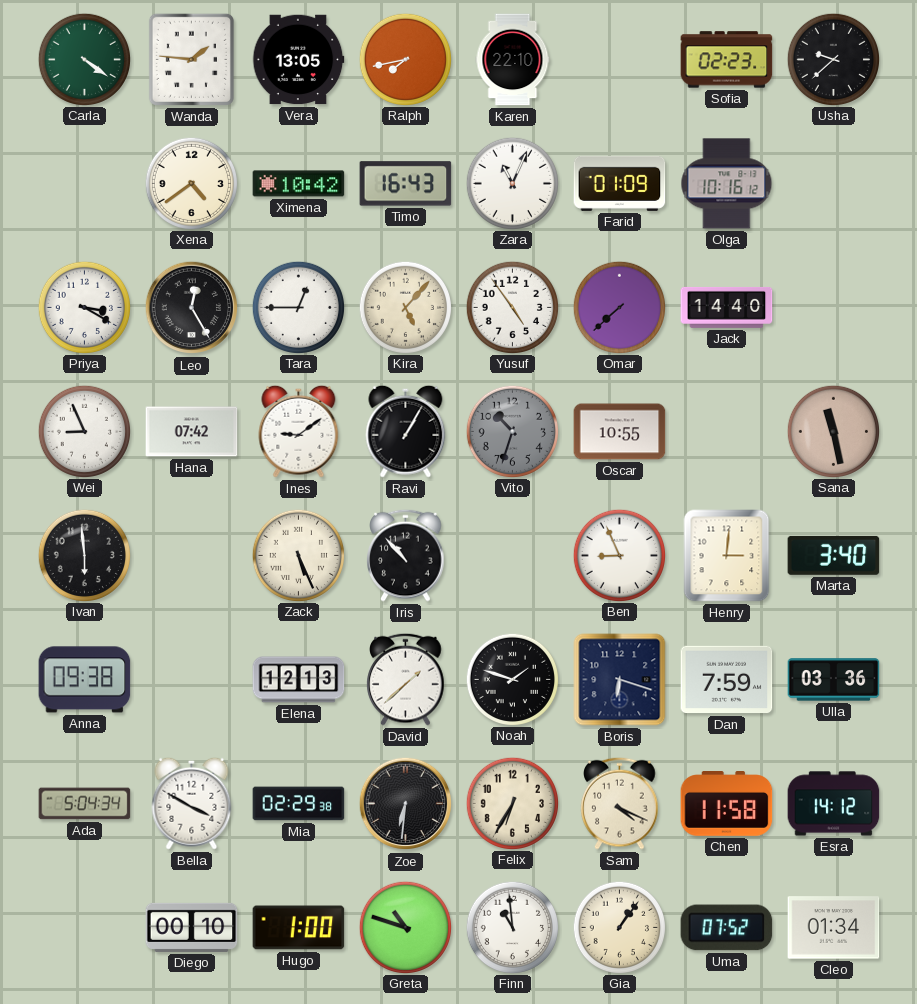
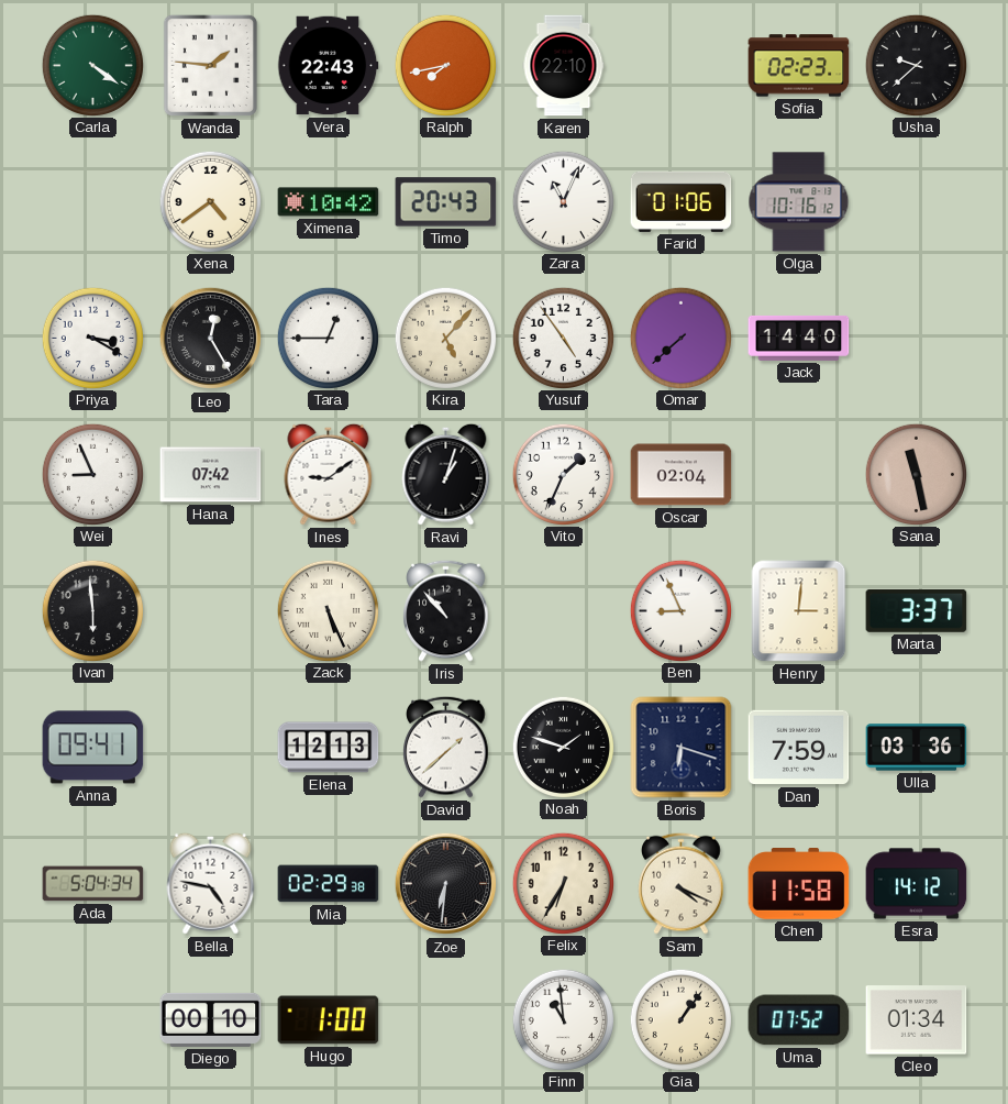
Vera: 13:05 -> 22:43 (328, 66)
Timo: 16:43 -> 20:43 (446, 202)
Farid: 01:09 -> 01:06 (682, 201)
Ravi: 1:05 -> 1:03 (446, 474)
Vito: 10:33 -> 1:34 (563, 474)
Vito dial: grey -> white (563, 474)
Oscar: 10:55 -> 02:04 (682, 475)
Marta: 3:40 -> 3:37 (917, 610)
Anna: 09:38 -> 09:41 (93, 748)
Bella: 3:50 -> 4:47 (211, 883)
Greta: 10:48 -> none (405, 927)
